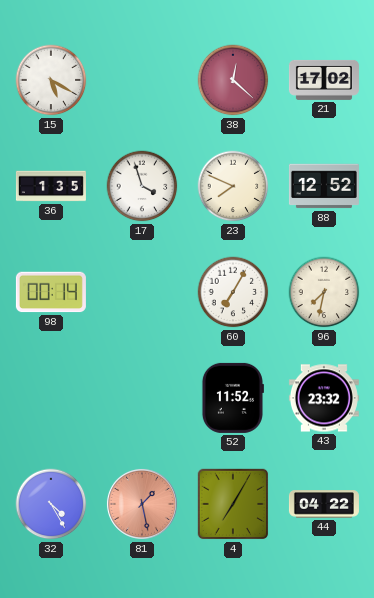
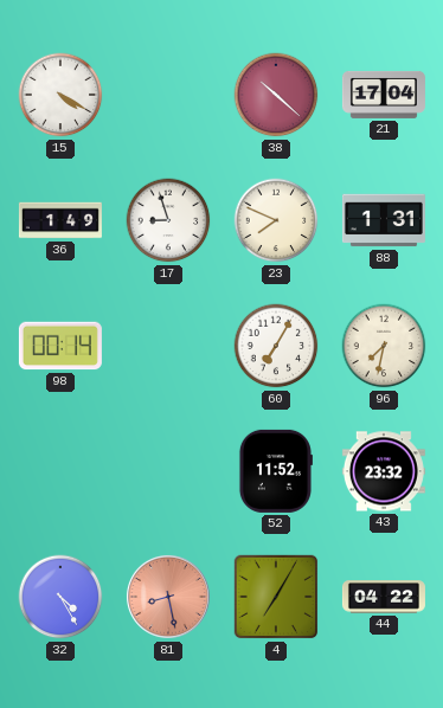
15: 5:20 -> 4:20 (60, 95)
38: 12:22 -> 10:22 (276, 95)
21: 17:02 -> 17:04 (384, 95)
36: 1:35 -> 1:49 (60, 220)
17: 3:57 -> 8:57 (168, 220)
88: 12:52 -> 1:31 (384, 220)
81: 1:28 -> 8:28 (168, 597)
